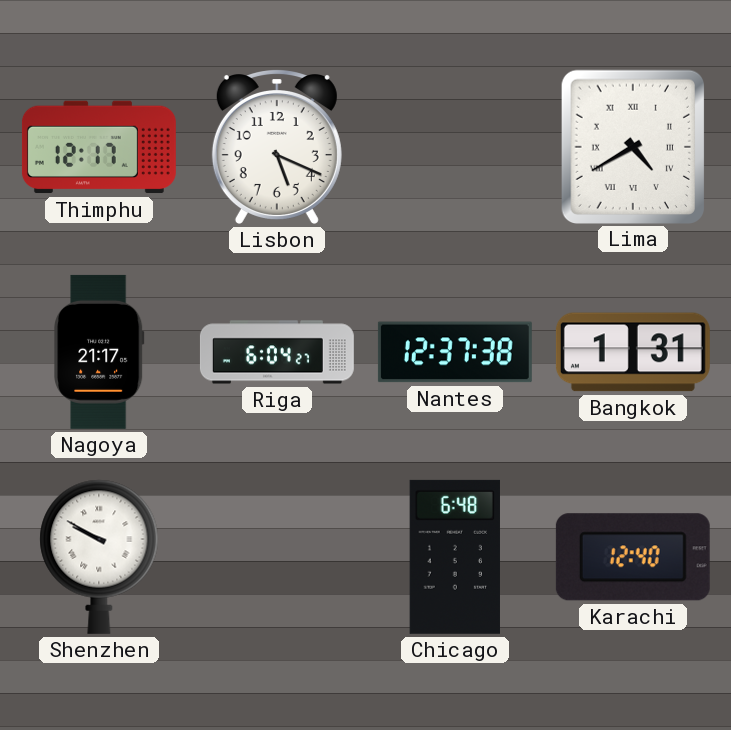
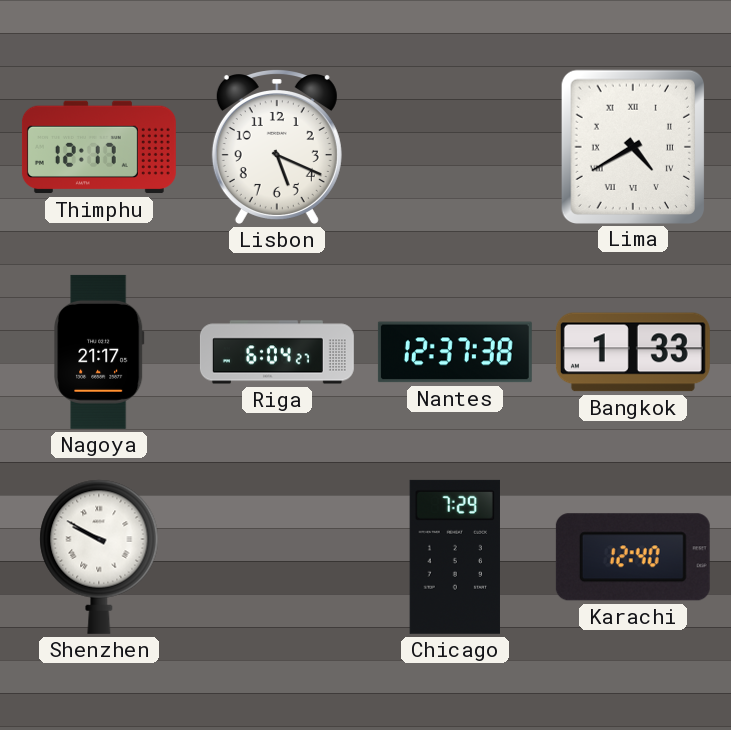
Bangkok: 1:31 -> 1:33 (633, 352)
Chicago: 6:48 -> 7:29 (454, 557)
